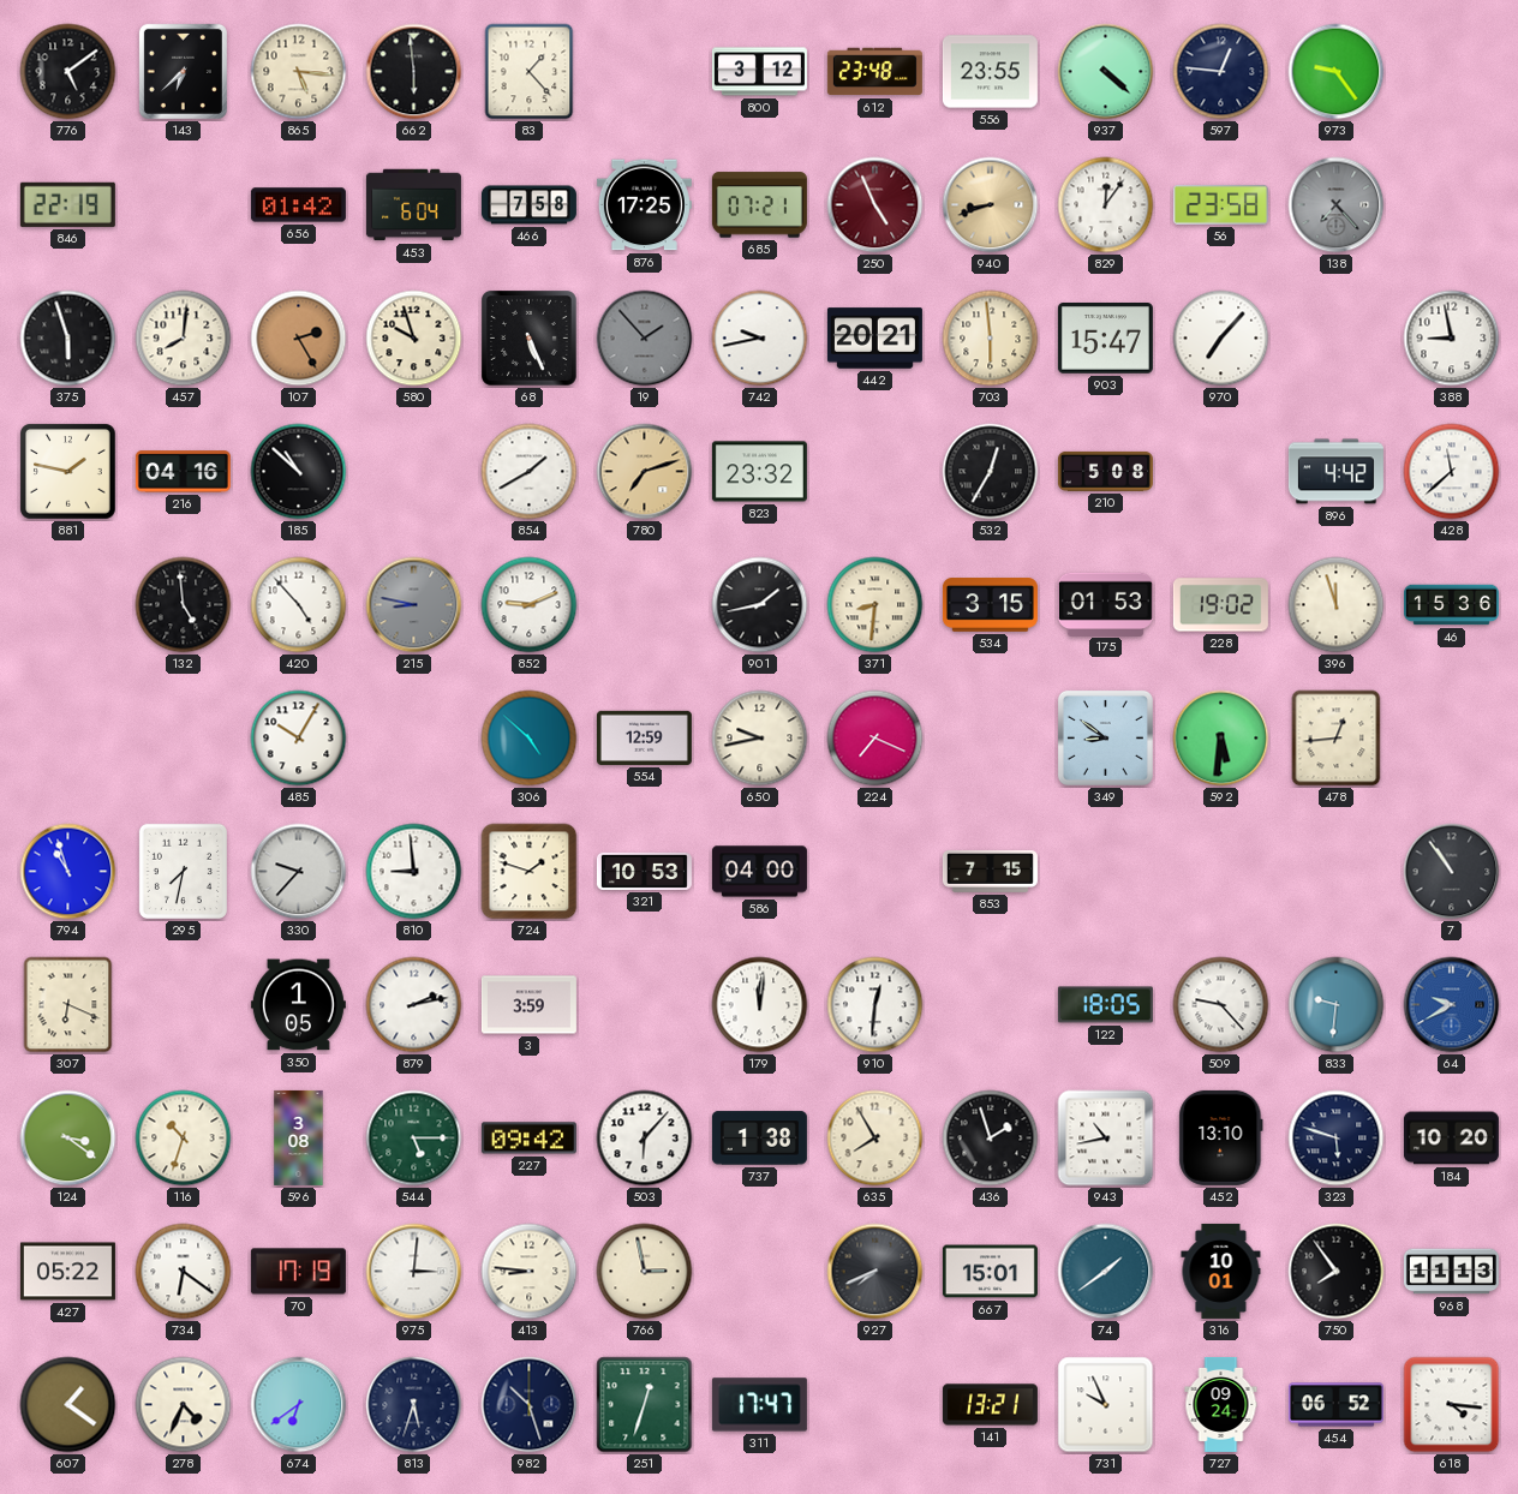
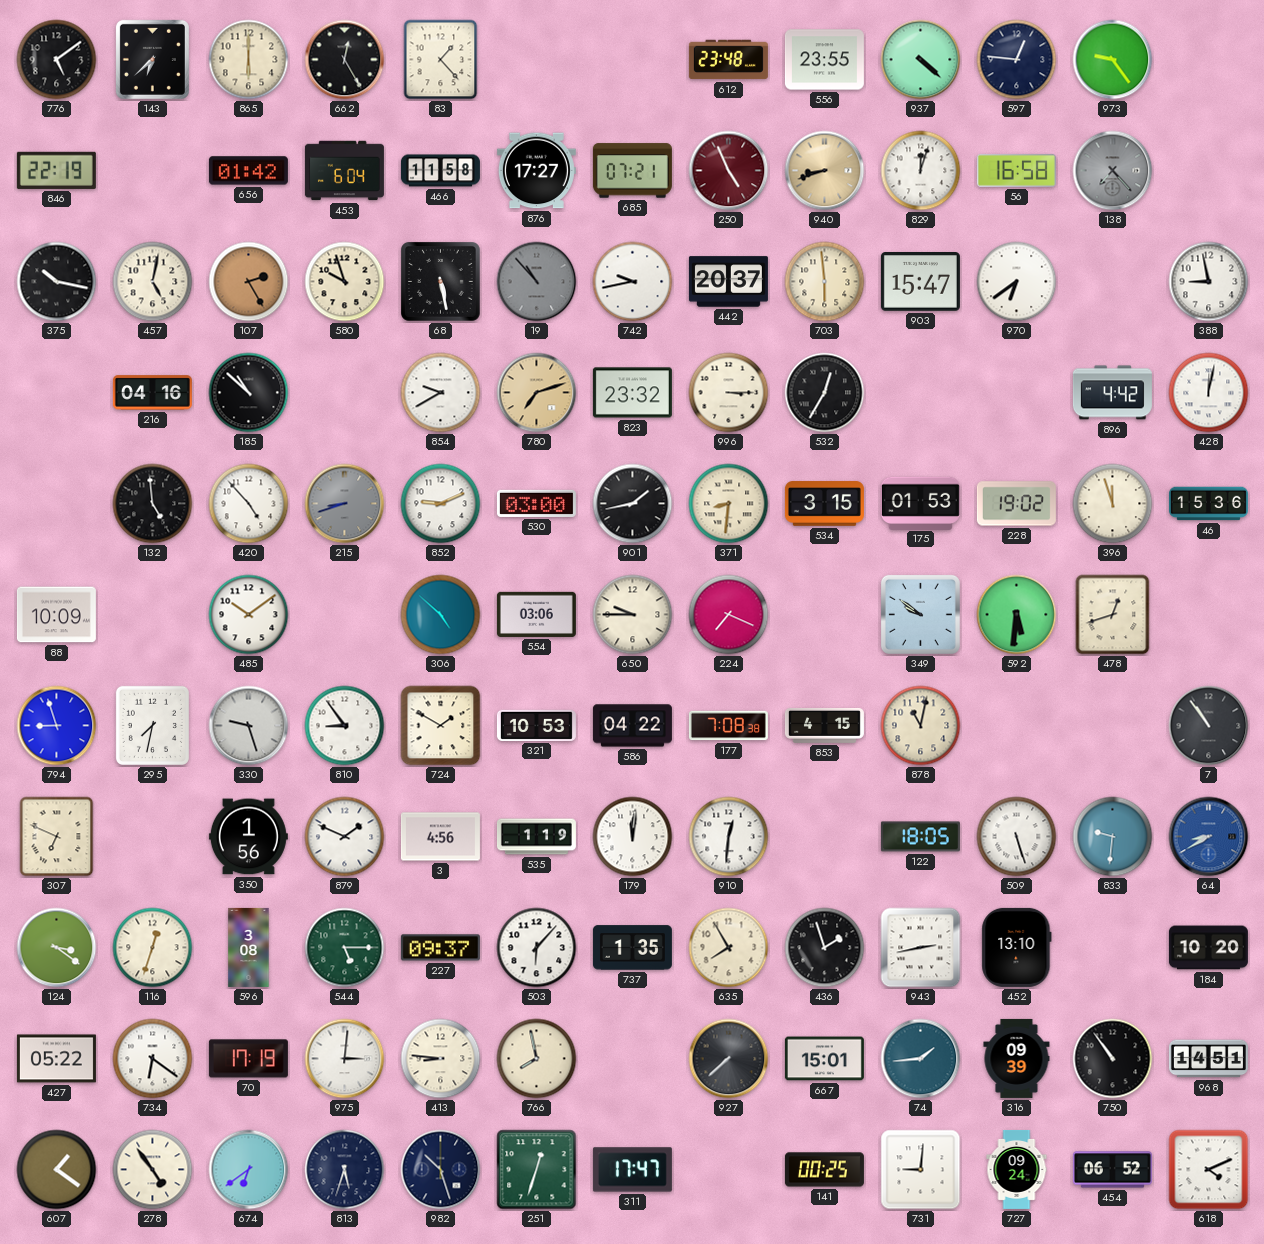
865: 5:16 -> 6:00 (249, 60)
662: 5:59 -> 12:25 (345, 60)
800: 3:12 -> none (759, 72)
466: 7:58 -> 11:58 (440, 171)
876: 17:25 -> 17:27 (536, 171)
829: 12:06 -> 12:03 (921, 171)
56: 23:58 -> 16:58 (1016, 170)
375: 5:57 -> 10:17 (57, 282)
457: 8:01 -> 5:02 (153, 282)
68: 5:26 -> 5:28 (441, 282)
19: 1:53 -> 10:53 (537, 282)
442: 20:21 -> 20:37 (728, 282)
970: 7:07 -> 6:39 (1017, 282)
881: 1:47 -> none (68, 472)
854: 1:40 -> 9:40 (441, 393)
996: none -> 3:15 (729, 393)
210: 5:08 -> none (1105, 471)
428: 11:38 -> 12:02 (1209, 393)
215: 8:47 -> 8:42 (345, 504)
530: none -> 03:00 (536, 503)
88: none -> 10:09 (56, 615)
485: 10:05 -> 10:09 (249, 615)
554: 12:59 -> 03:06 (536, 614)
650: 9:43 -> 9:45 (633, 615)
349: 8:51 -> 9:51 (920, 614)
478: 12:44 -> 12:42 (1113, 615)
794: 10:57 -> 8:57 (57, 726)
330: 9:37 -> 9:27 (249, 726)
810: 8:59 -> 8:54 (345, 726)
724: 1:48 -> 1:50 (441, 726)
586: 04:00 -> 04:22 (632, 726)
177: none -> 7:08 (728, 726)
853: 7:15 -> 4:15 (824, 725)
878: none -> 11:02 (921, 726)
307: 6:19 -> 6:49 (57, 837)
350: 1:05 -> 1:56 (248, 837)
879: 2:13 -> 1:49 (345, 837)
3: 3:59 -> 4:56 (440, 837)
535: none -> 1:19 (536, 837)
509: 9:23 -> 5:27 (1017, 837)
64: 9:40 -> 8:40 (1209, 837)
116: 10:33 -> 12:33 (153, 948)
227: 09:42 -> 09:37 (440, 948)
737: 1:38 -> 1:35 (632, 948)
943: 10:43 -> 2:43 (921, 948)
323: 5:48 -> none (1337, 1139)
766: 2:58 -> 7:58 (537, 1059)
927: 7:41 -> 7:38 (729, 1059)
74: 1:39 -> 1:44 (921, 1059)
316: 10:01 -> 09:39 (1017, 1058)
750: 7:54 -> 10:54 (1113, 1059)
968: 11:13 -> 14:51 (1208, 1059)
278: 4:34 -> 4:54 (153, 1170)
141: 13:21 -> 00:25 (824, 1170)
731: 9:56 -> 9:01 (921, 1170)
618: 4:16 -> 4:11 (1209, 1170)
